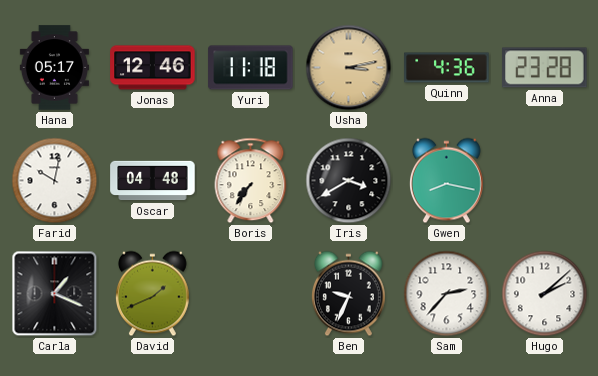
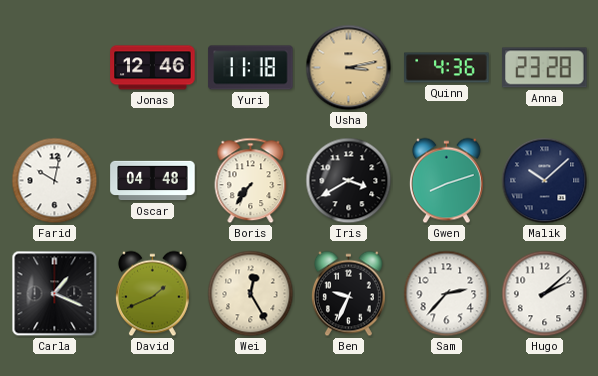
Hana: 05:17 -> none (54, 68)
Gwen: 8:17 -> 8:12 (446, 181)
Malik: none -> 10:08 (545, 181)
Wei: none -> 12:25 (251, 294)
